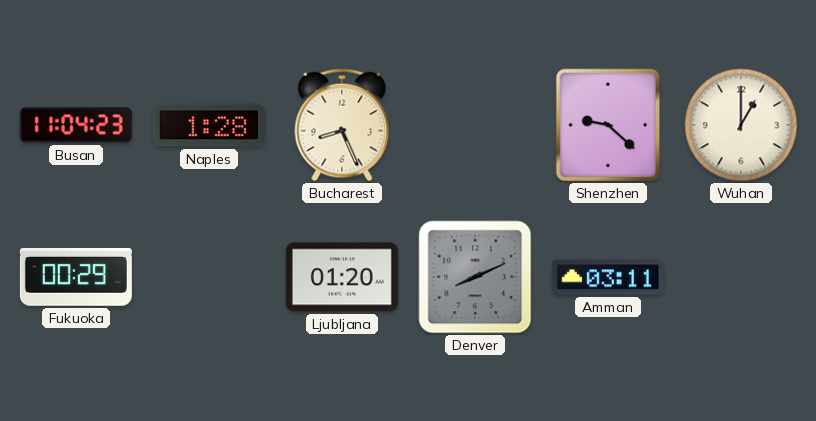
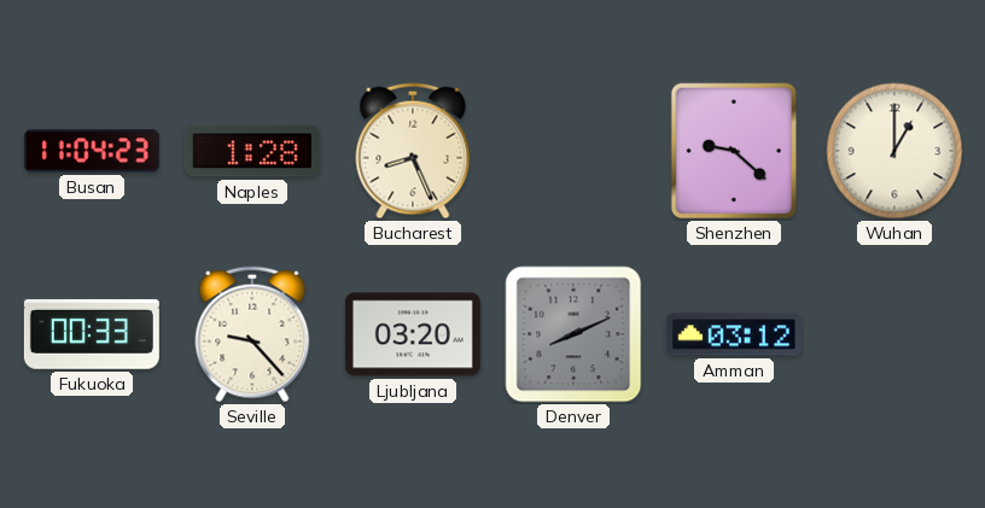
Fukuoka: 00:29 -> 00:33 (92, 334)
Seville: none -> 9:23 (252, 334)
Ljubljana: 01:20 -> 03:20 (413, 334)
Amman: 03:11 -> 03:12 (734, 334)
